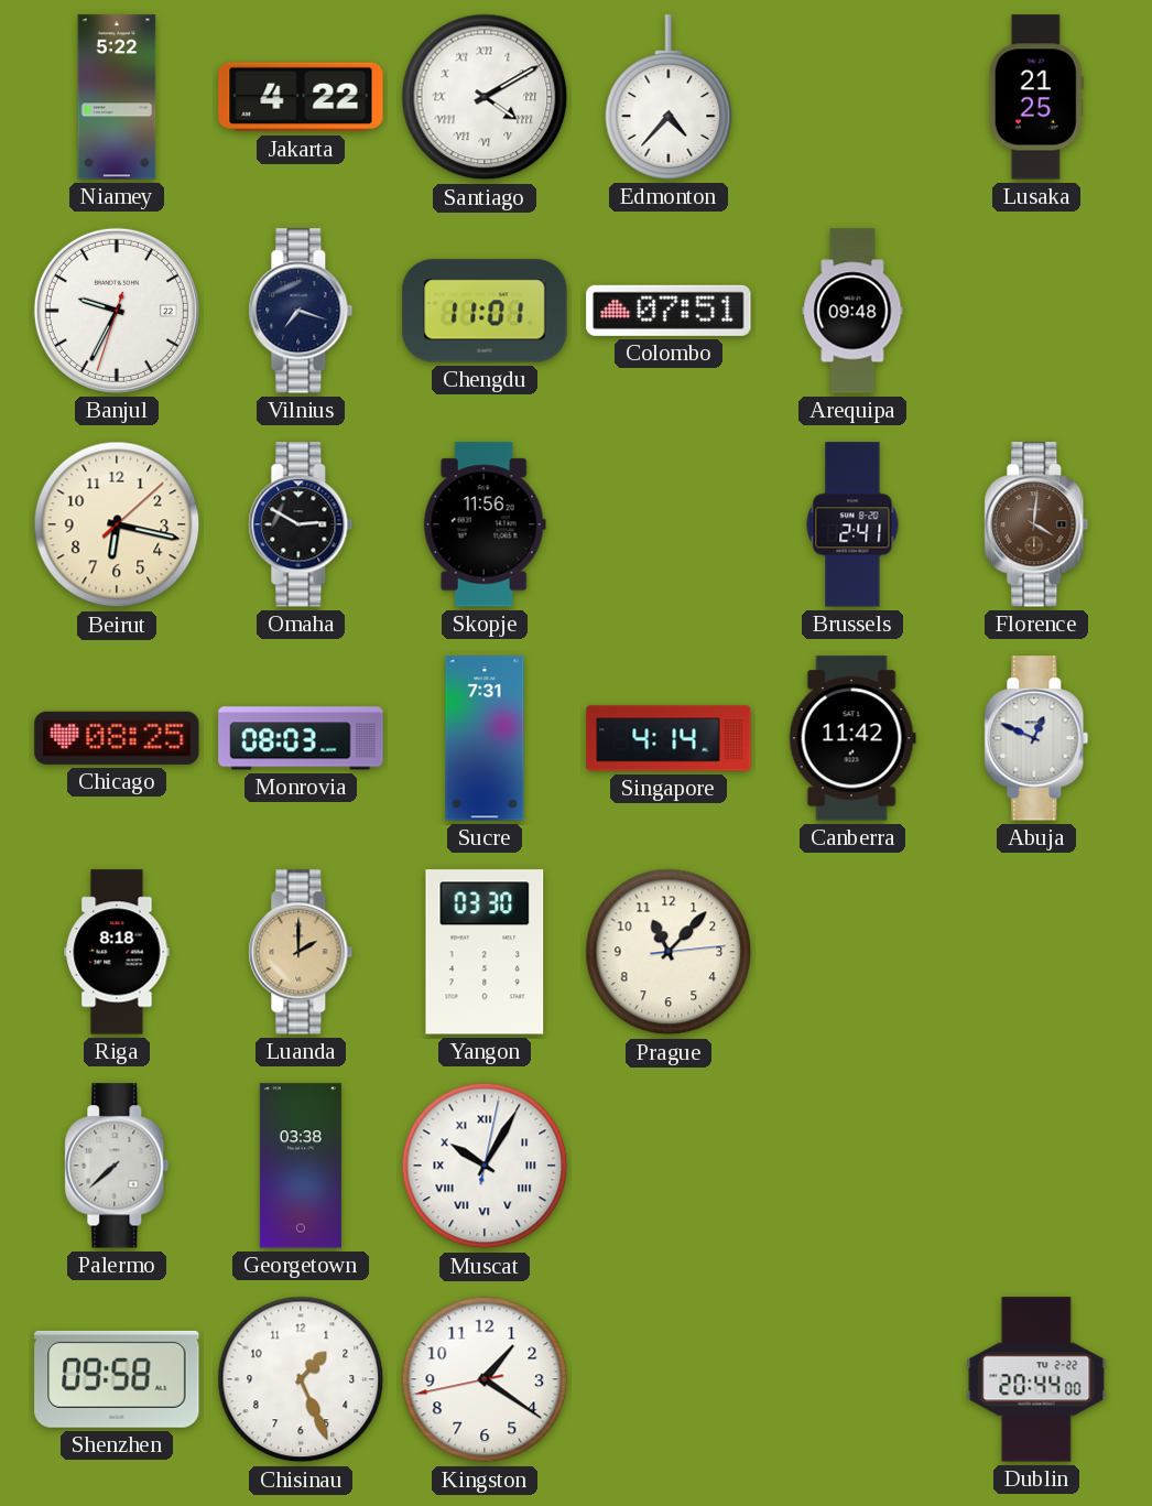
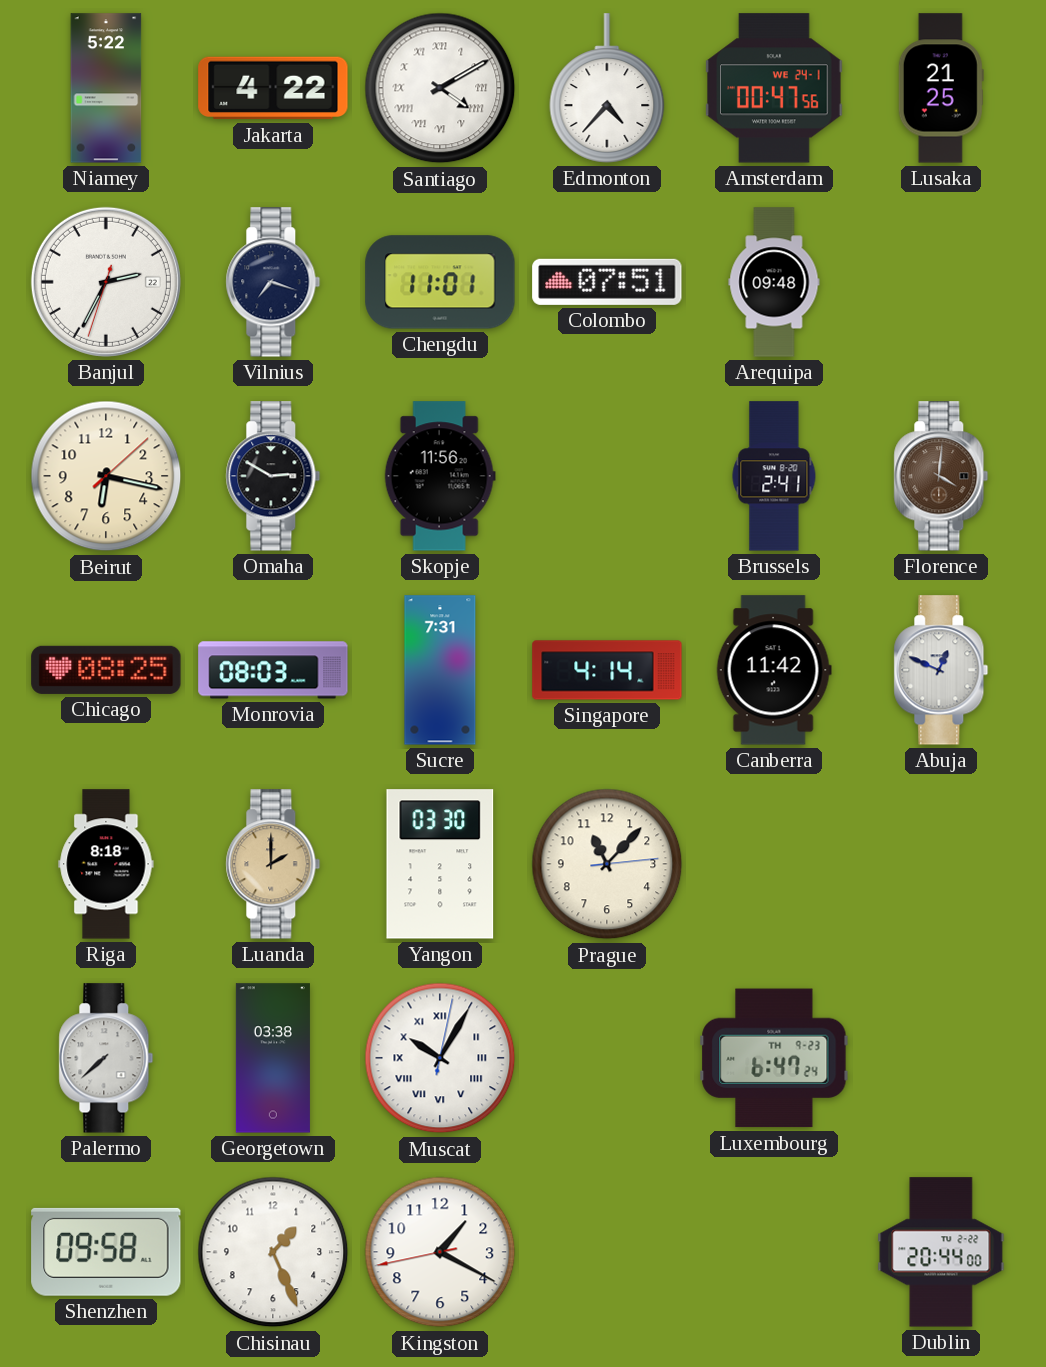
Amsterdam: none -> 00:47 (774, 88)
Banjul: 9:34 -> 2:34 (106, 282)
Luxembourg: none -> 6:47 (774, 1058)
Kingston: 1:20 -> 1:19 (440, 1252)
